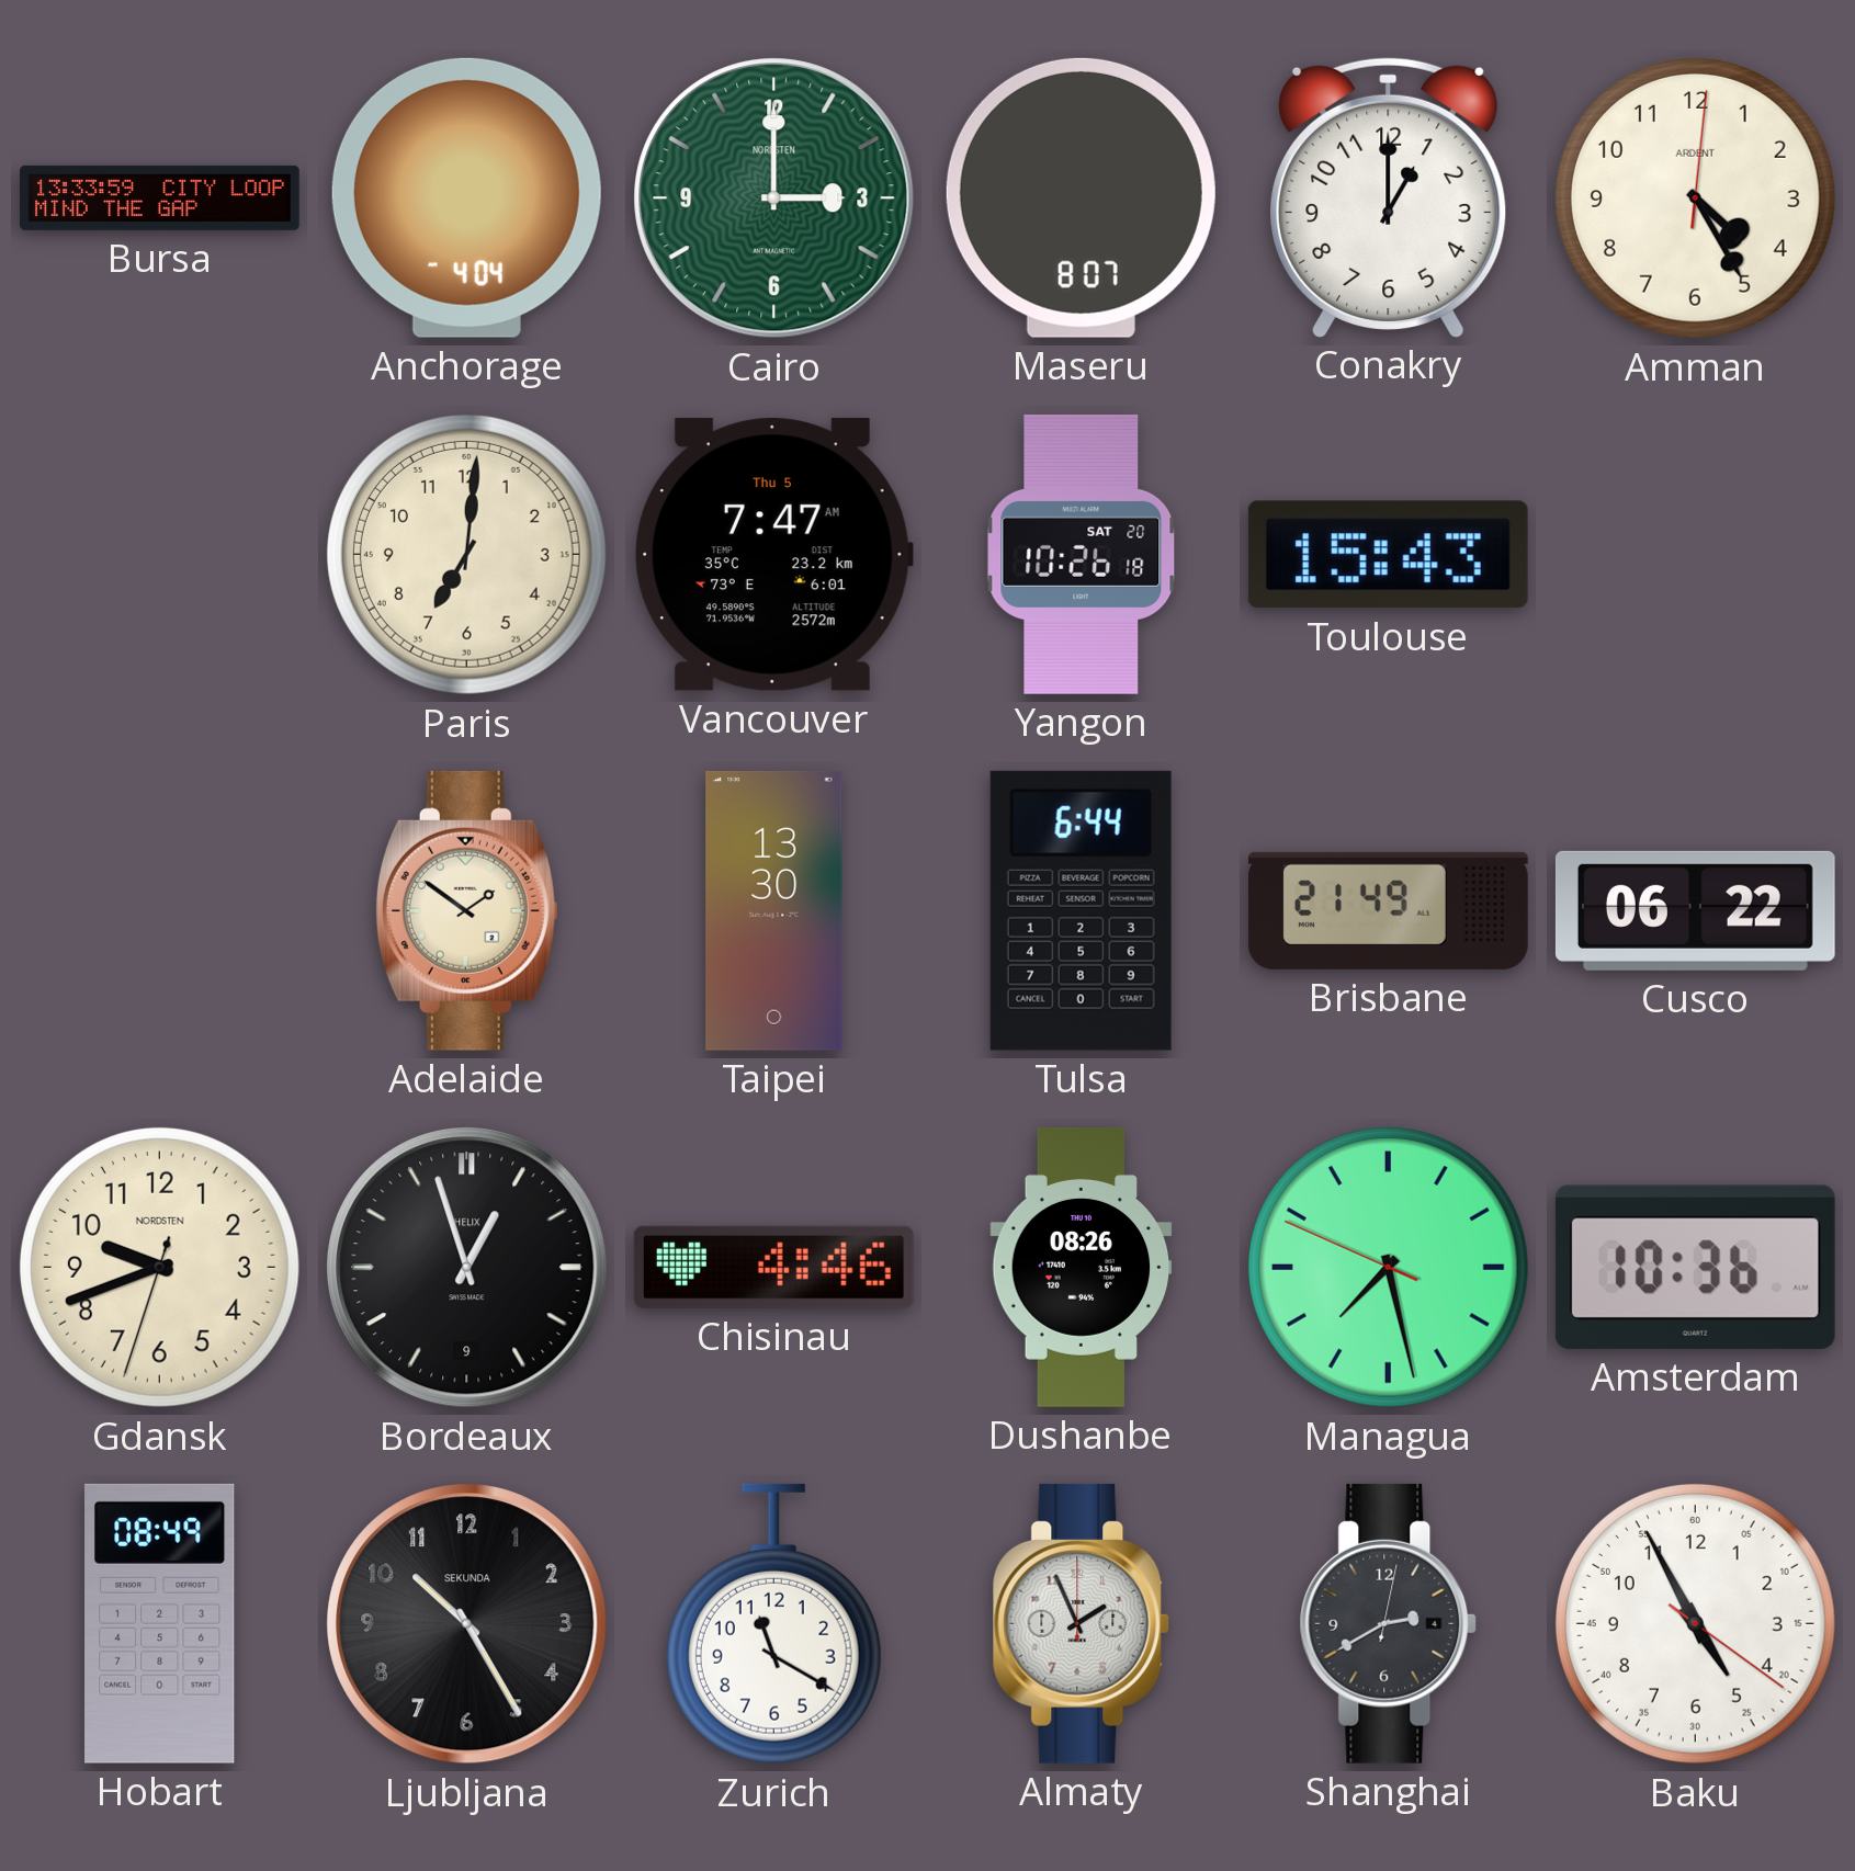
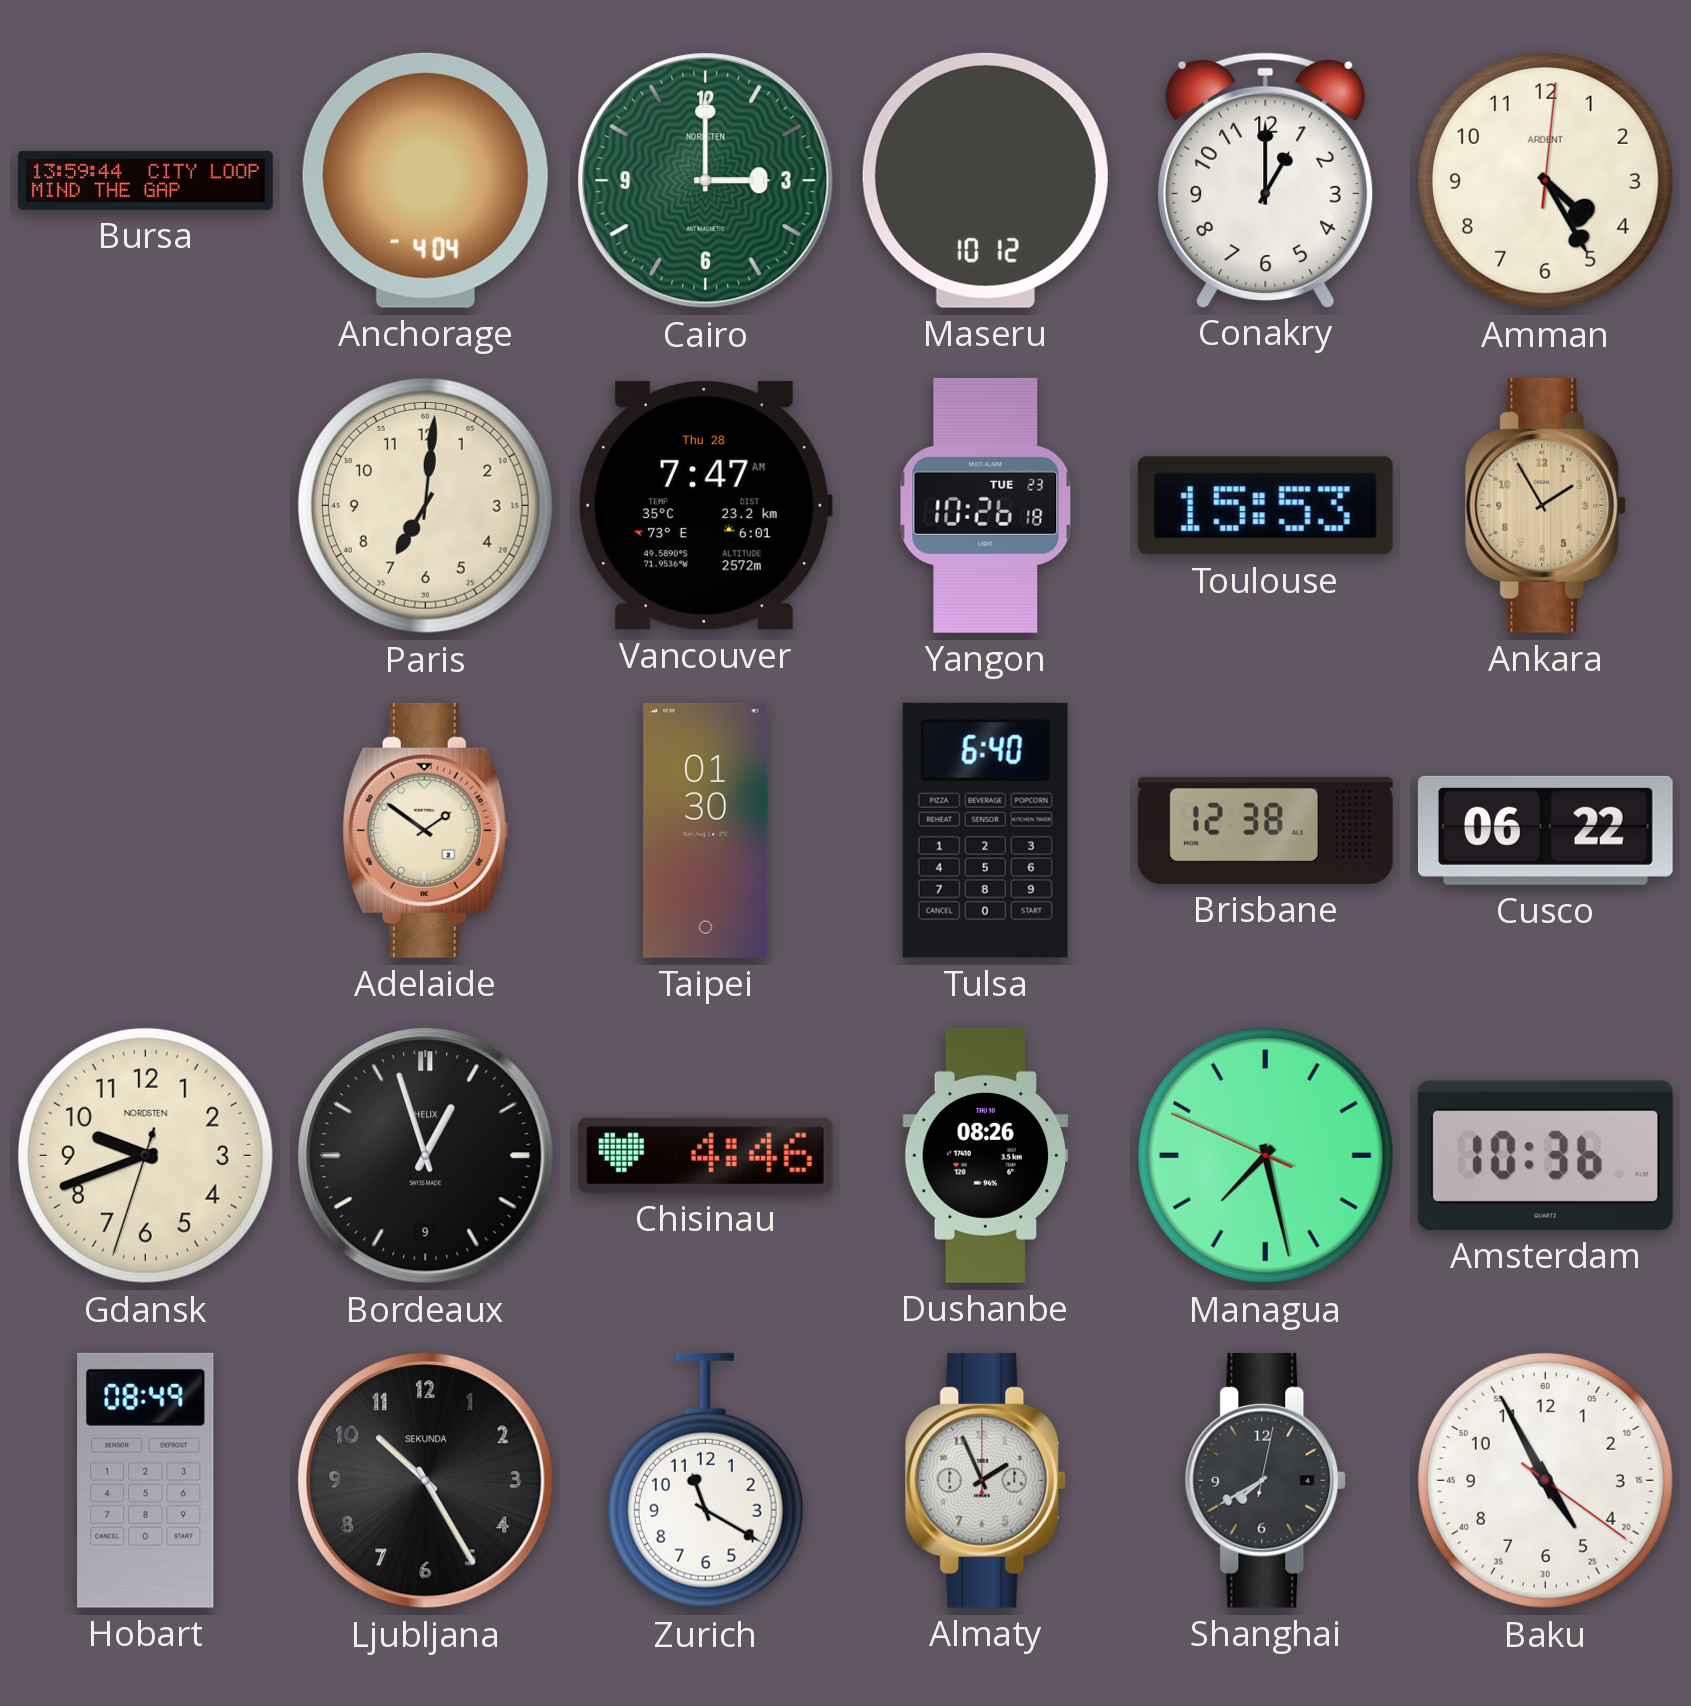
Bursa: 13:33 -> 13:59 (146, 180)
Maseru: 8:07 -> 10:12 (985, 180)
Vancouver date: Thu 5 -> Thu 28 (705, 506)
Yangon date: SAT 20 -> TUE 23 (986, 505)
Toulouse: 15:43 -> 15:53 (1265, 506)
Ankara: none -> 1:55 (1546, 505)
Taipei: 13:30 -> 01:30 (706, 830)
Tulsa: 6:44 -> 6:40 (985, 830)
Brisbane: 21:49 -> 12:38 (1265, 830)
Shanghai: 2:40 -> 7:40 (1266, 1480)
